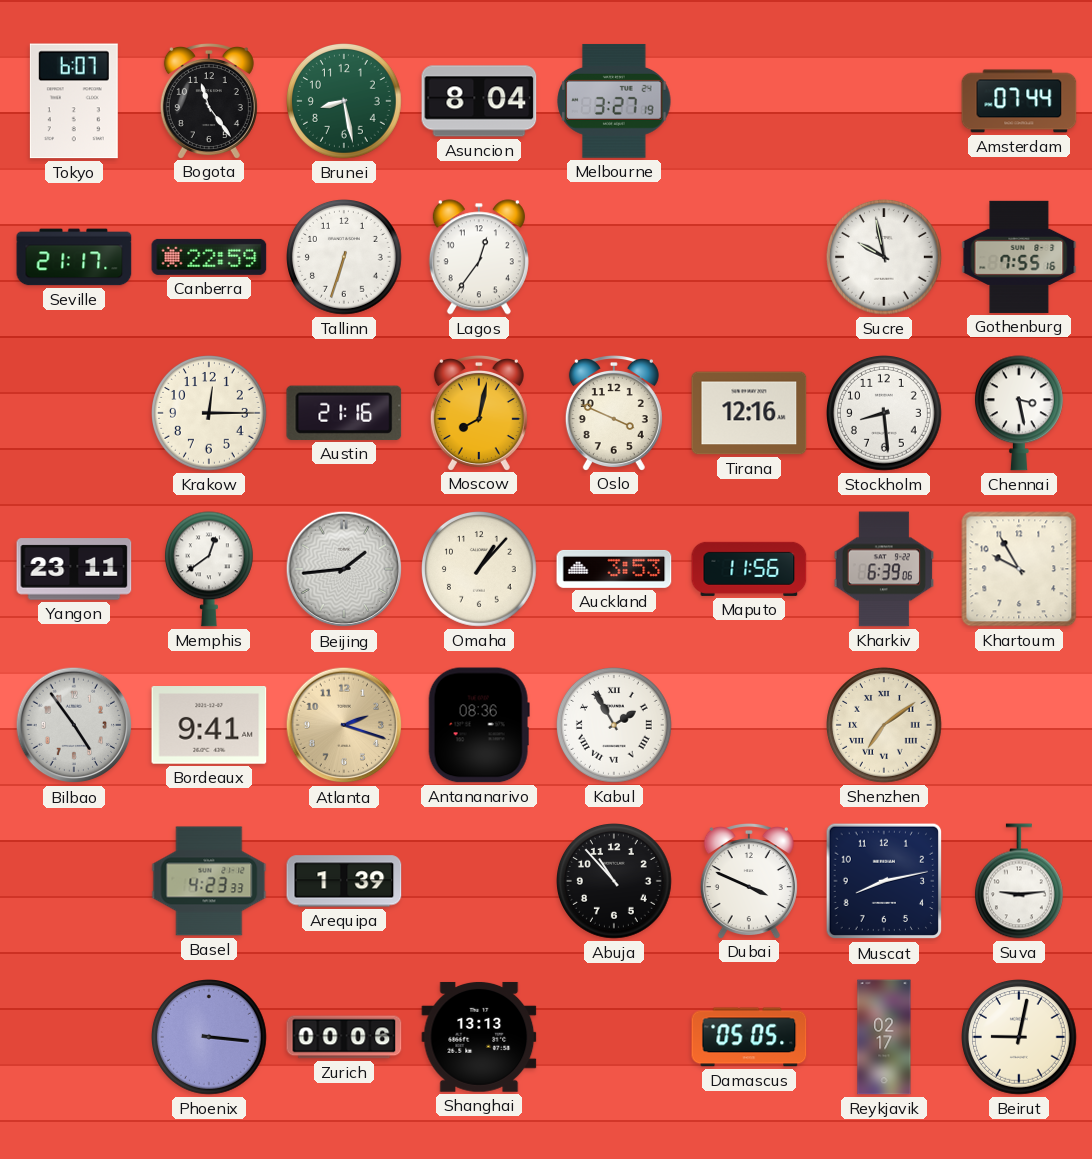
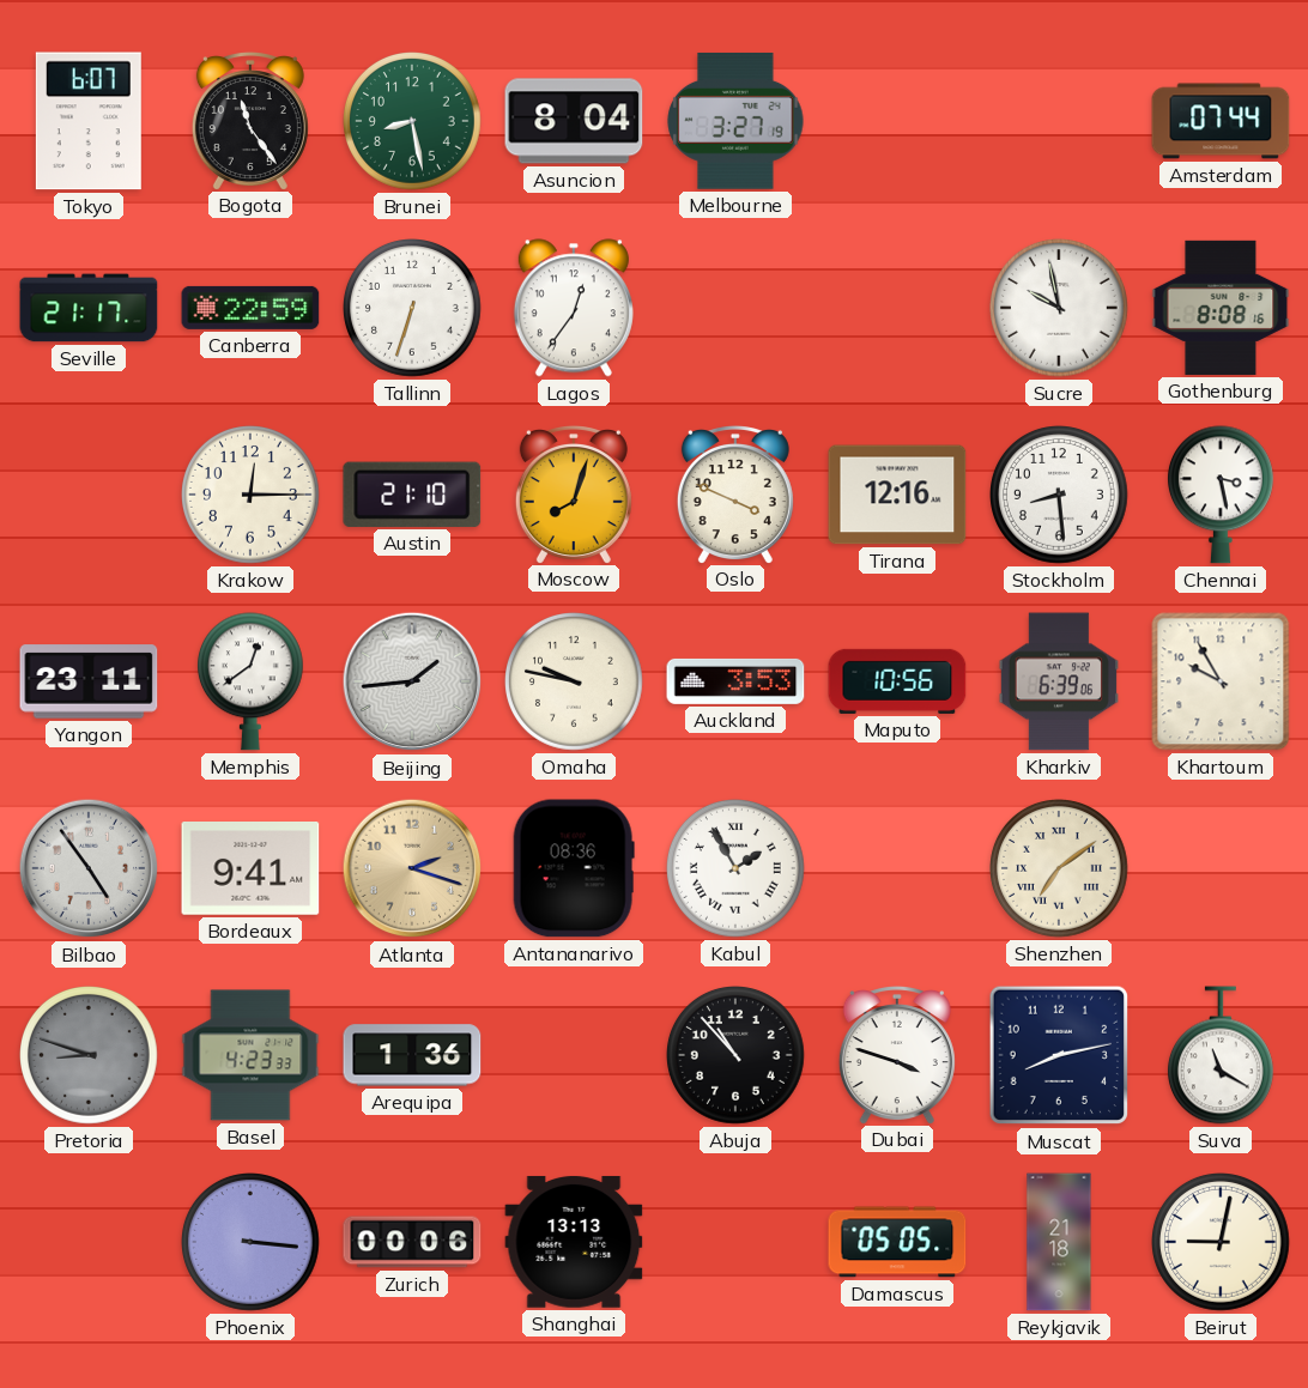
Gothenburg: 7:55 -> 8:08 (1221, 308)
Austin: 21:16 -> 21:10 (412, 495)
Moscow: 8:02 -> 8:03 (574, 495)
Omaha: 1:07 -> 9:47 (575, 683)
Maputo: 11:56 -> 10:56 (897, 681)
Pretoria: none -> 8:48 (90, 1056)
Arequipa: 1:39 -> 1:36 (412, 1055)
Dubai: 3:49 -> 3:48 (897, 1055)
Suva: 9:14 -> 11:20 (1221, 1055)
Reykjavik: 02:17 -> 21:18 (1059, 1242)
